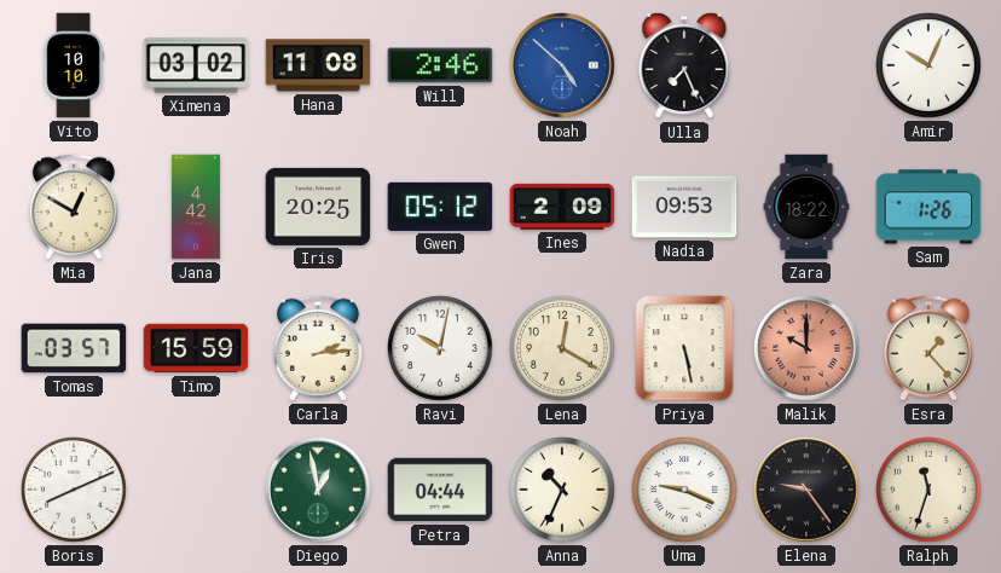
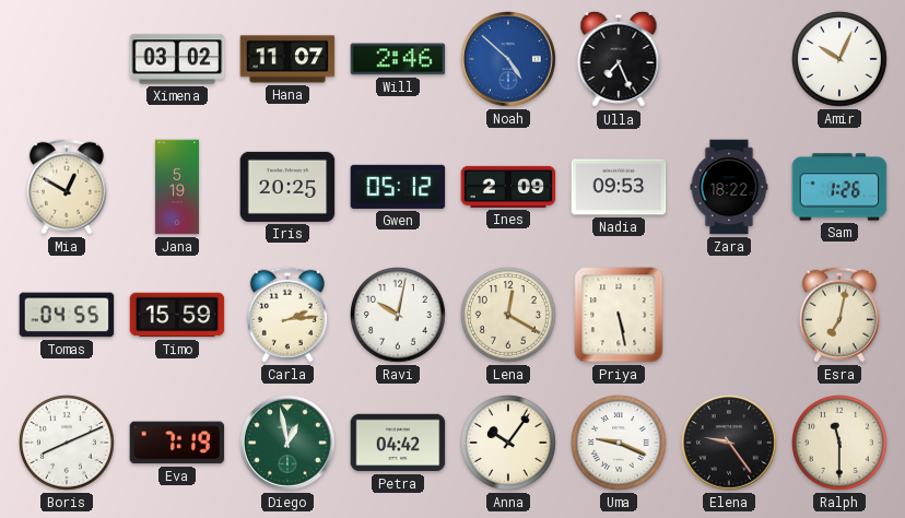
Vito: 10:10 -> none (74, 65)
Hana: 11:08 -> 11:07 (287, 59)
Jana: 4:42 -> 5:19 (177, 187)
Tomas: 03:57 -> 04:55 (67, 315)
Malik: 10:00 -> none (806, 348)
Esra: 1:23 -> 7:02 (839, 315)
Eva: none -> 7:19 (177, 443)
Petra: 04:44 -> 04:42 (398, 443)
Anna: 10:34 -> 10:06 (509, 444)
Ralph: 11:33 -> 11:30 (841, 444)
